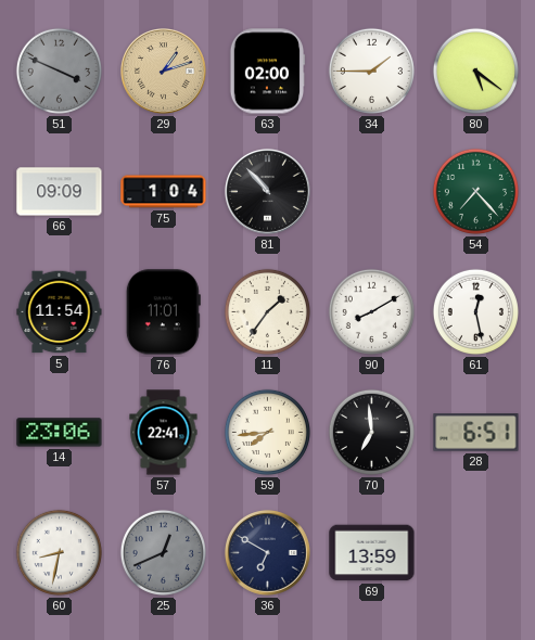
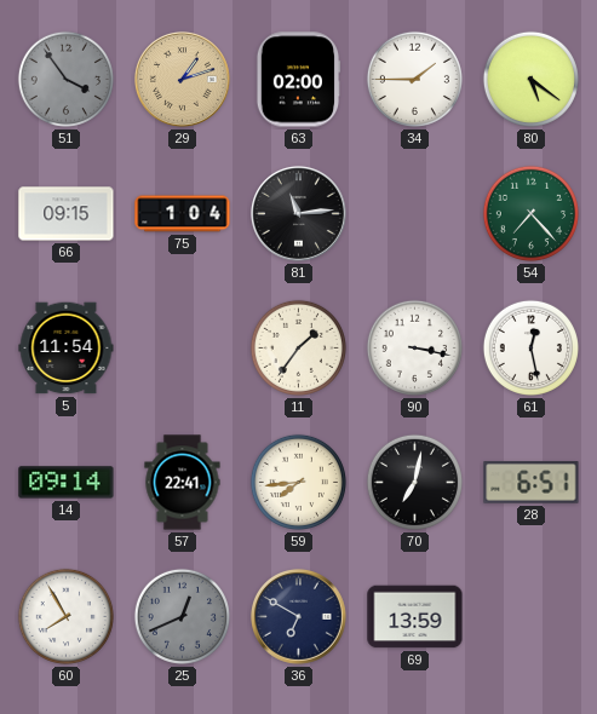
51: 3:49 -> 3:54 (65, 79)
66: 09:09 -> 09:15 (67, 214)
81: 10:53 -> 11:14 (298, 213)
76: 11:01 -> none (163, 312)
90: 8:10 -> 3:17 (414, 347)
14: 23:06 -> 09:14 (67, 483)
70: 6:59 -> 7:02 (414, 482)
60: 8:32 -> 7:55 (65, 616)
